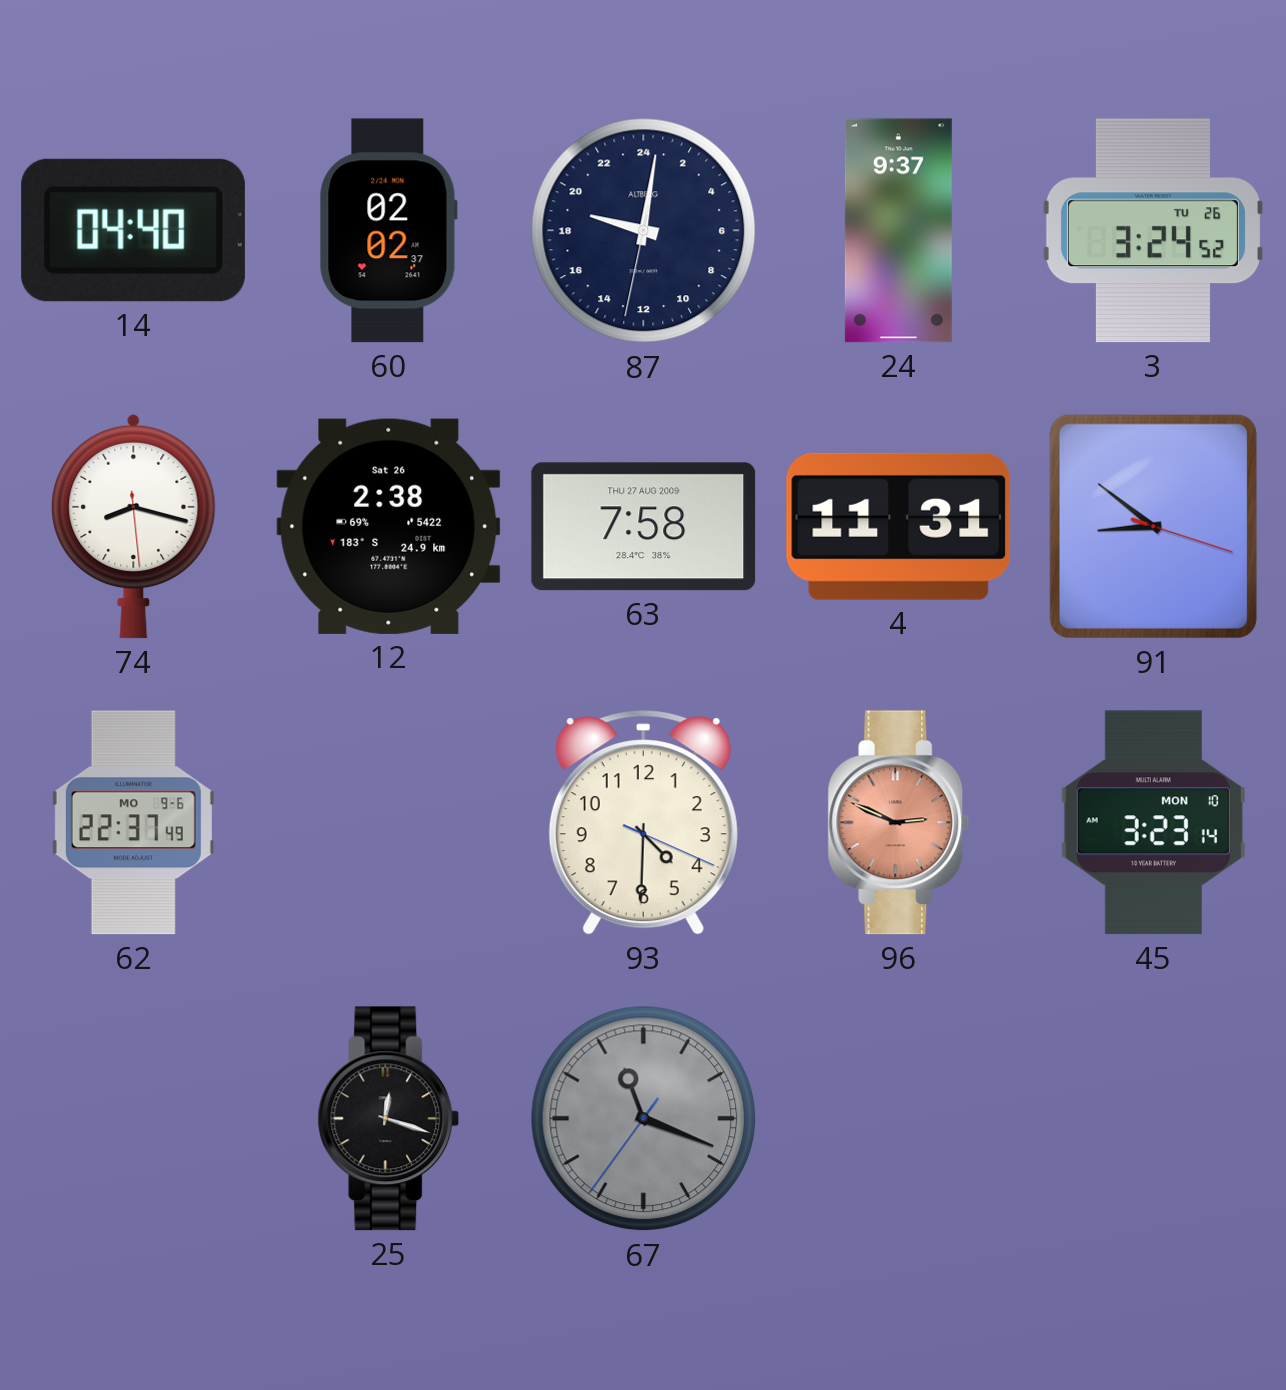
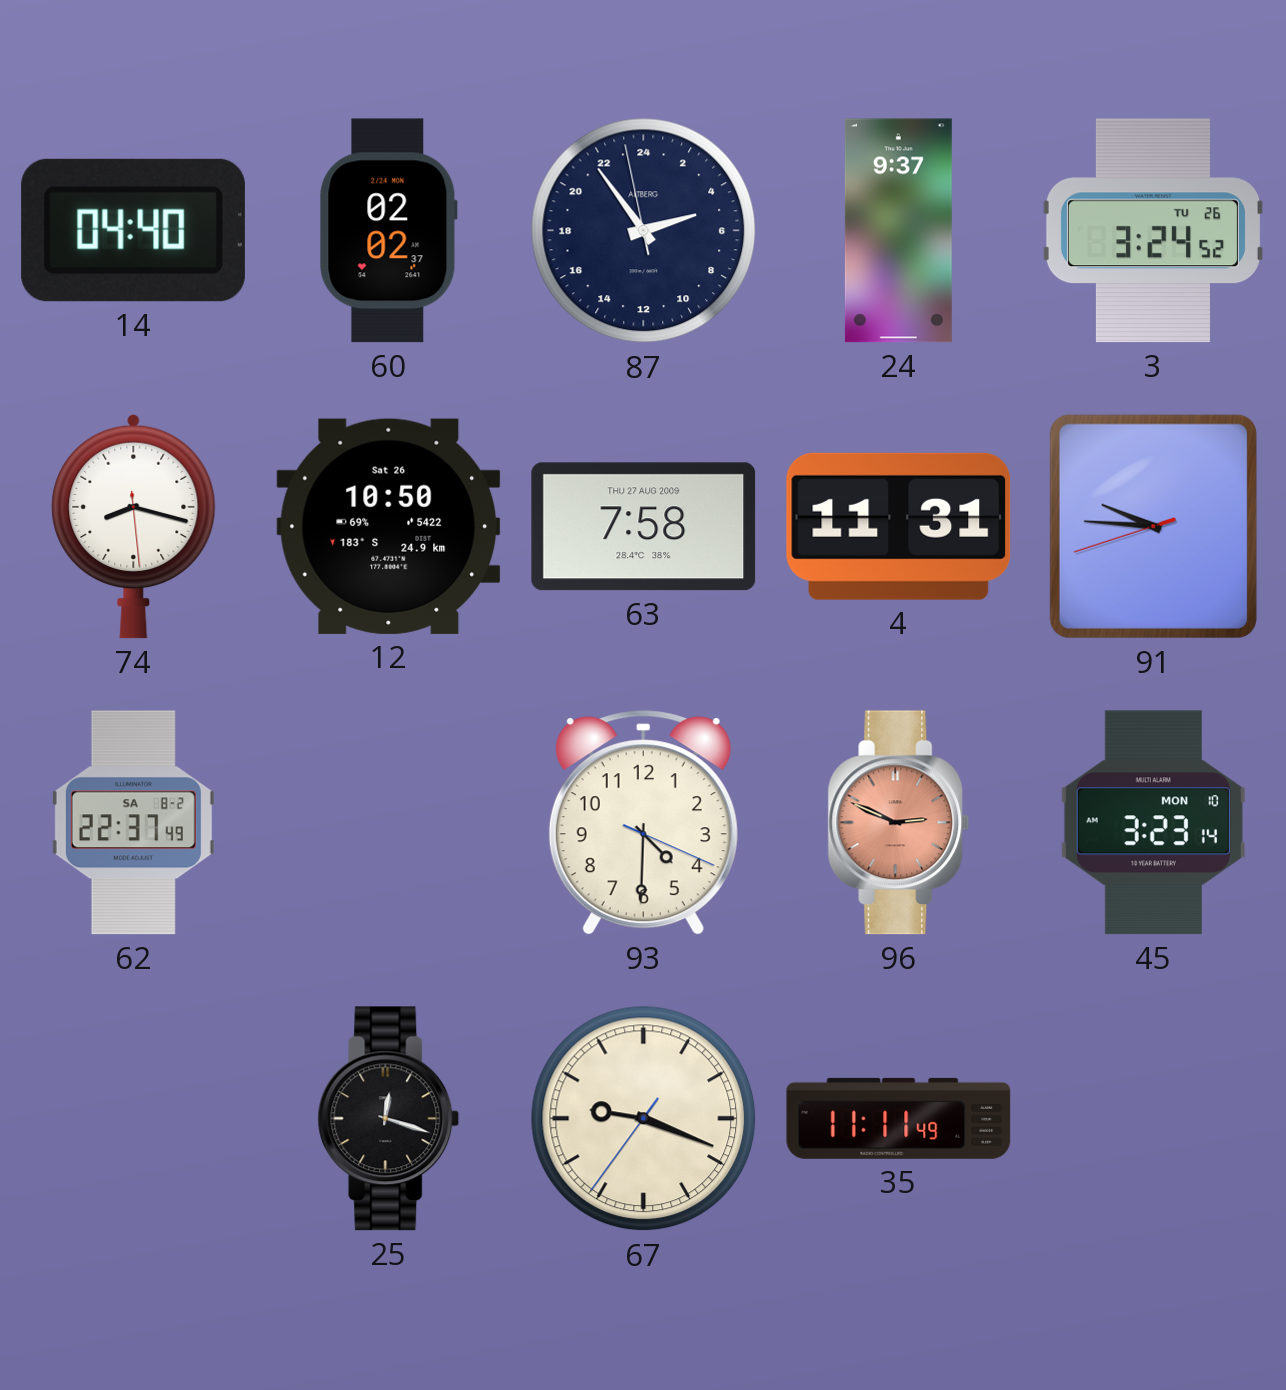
87: 19:01 -> 4:53 (644, 231)
12: 2:38 -> 10:50 (389, 526)
91: 8:51 -> 9:45 (1153, 526)
62 date: MO 9-6 -> SA 8-2 (133, 823)
67: 11:18 -> 9:18 (644, 1119)
67 dial: grey -> cream (644, 1119)
35: none -> 11:11 (899, 1118)
